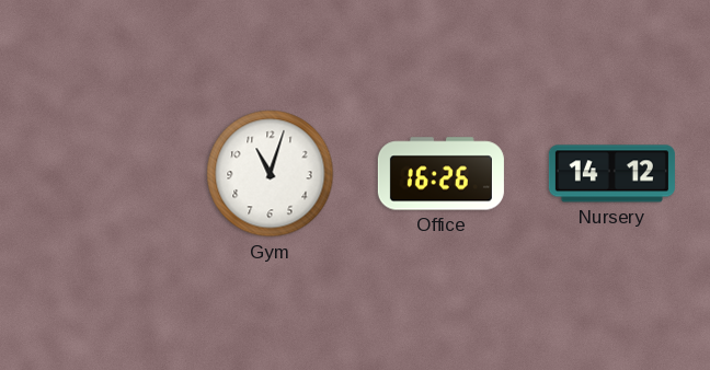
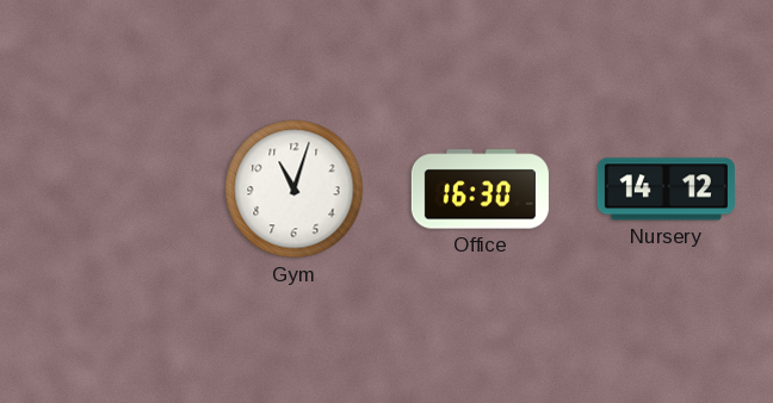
Office: 16:26 -> 16:30 (480, 190)
